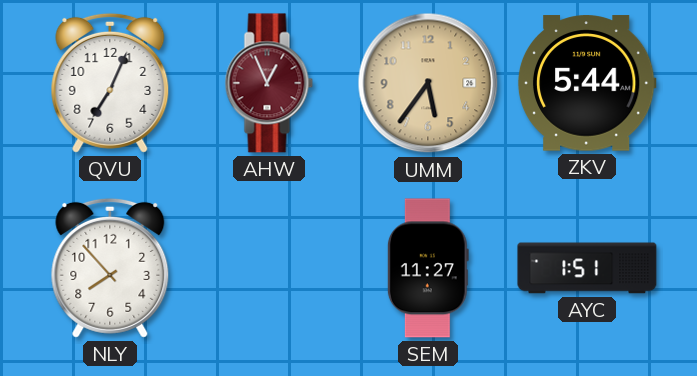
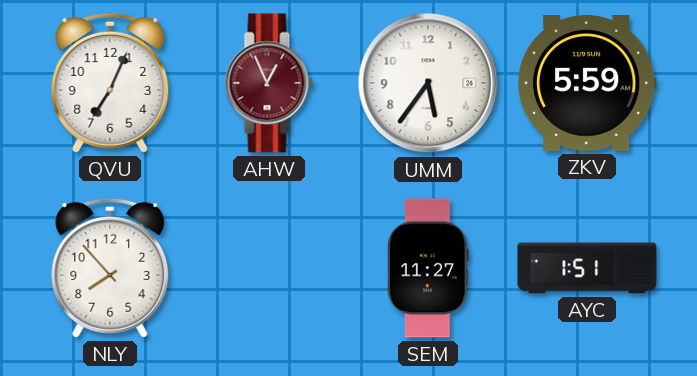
UMM dial: champagne -> white (428, 83)
ZKV: 5:44 -> 5:59 (587, 83)
